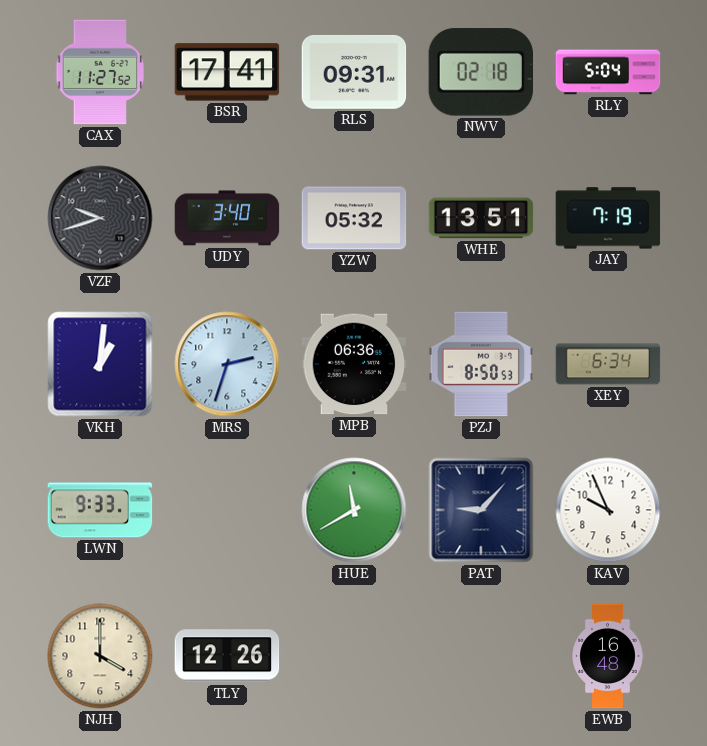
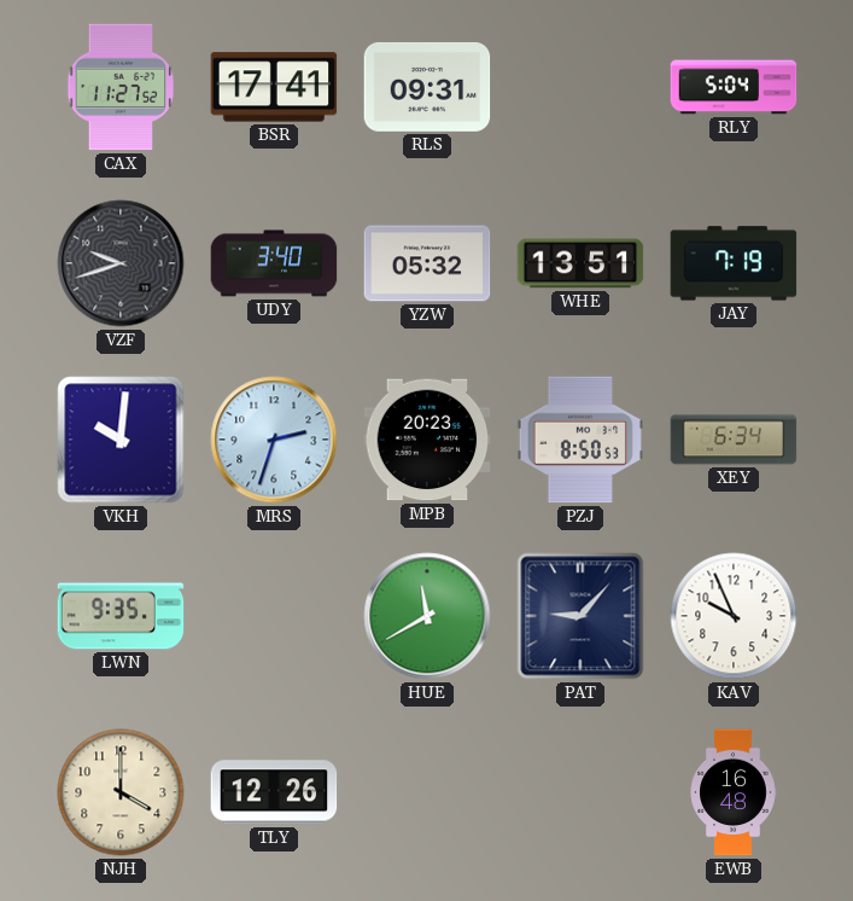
NWV: 02:18 -> none (480, 72)
VKH: 1:01 -> 10:01 (121, 440)
MPB: 06:36 -> 20:23 (427, 440)
LWN: 9:33 -> 9:35 (121, 616)
